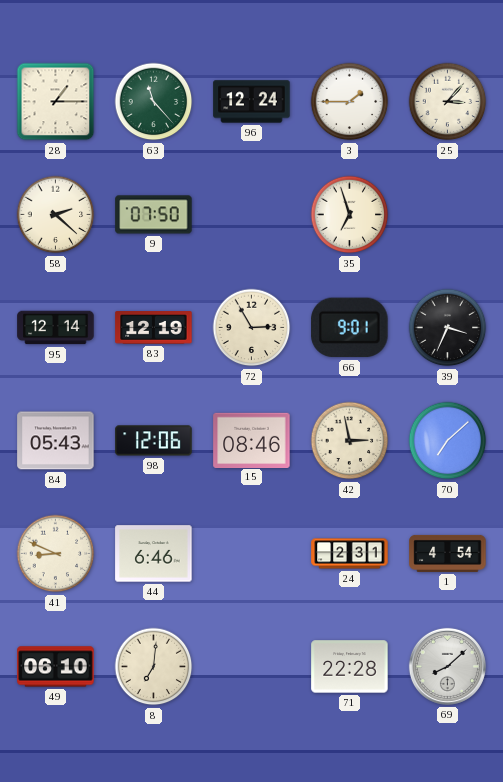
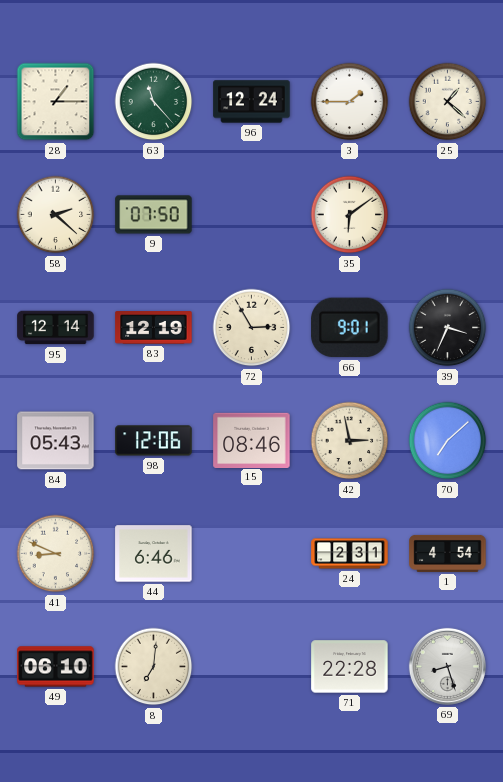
25: 3:07 -> 1:22 (448, 102)
35: 6:57 -> 6:09 (350, 215)
69: 8:08 -> 8:27 (447, 666)
